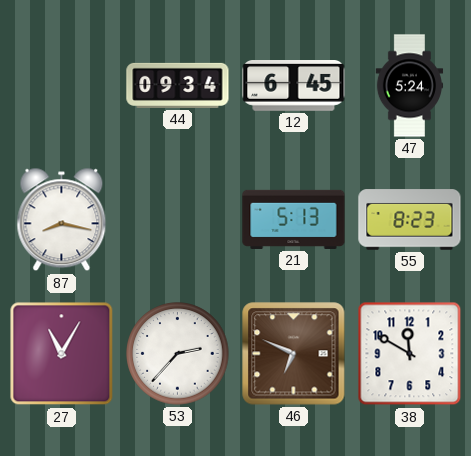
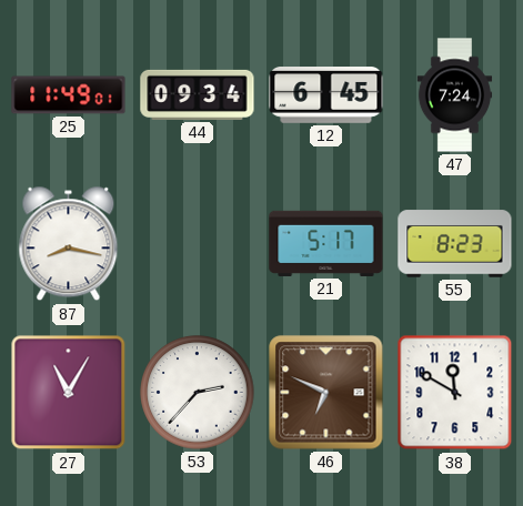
25: none -> 11:49 (69, 95)
47: 5:24 -> 7:24 (455, 95)
21: 5:13 -> 5:17 (326, 243)
